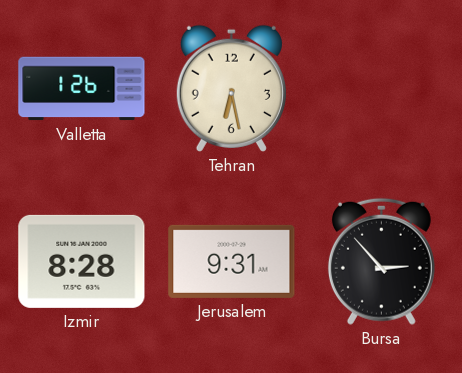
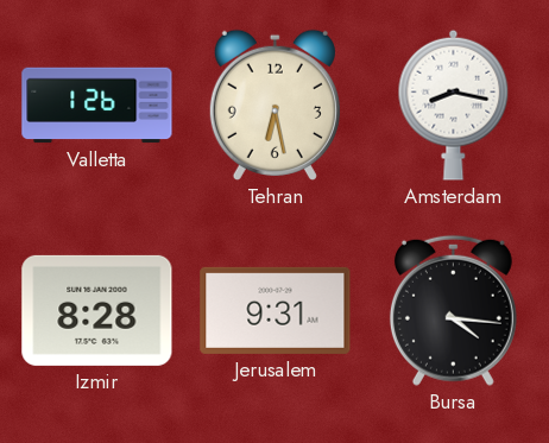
Amsterdam: none -> 8:17 (454, 105)
Bursa: 2:53 -> 4:16 (453, 310)
